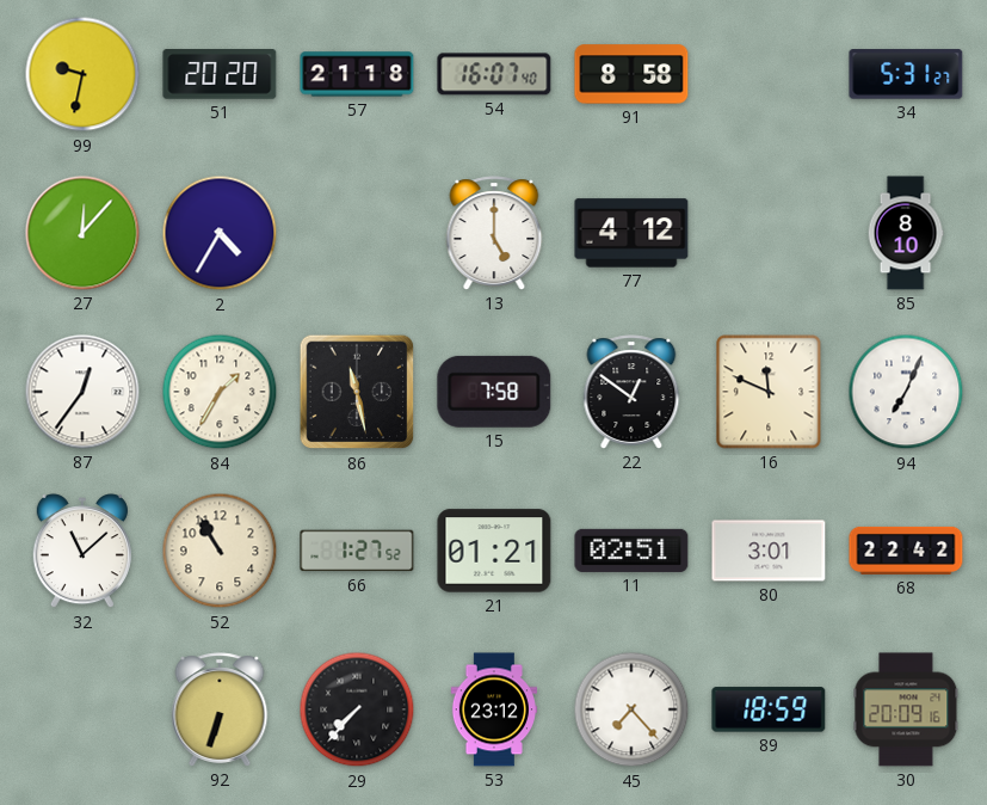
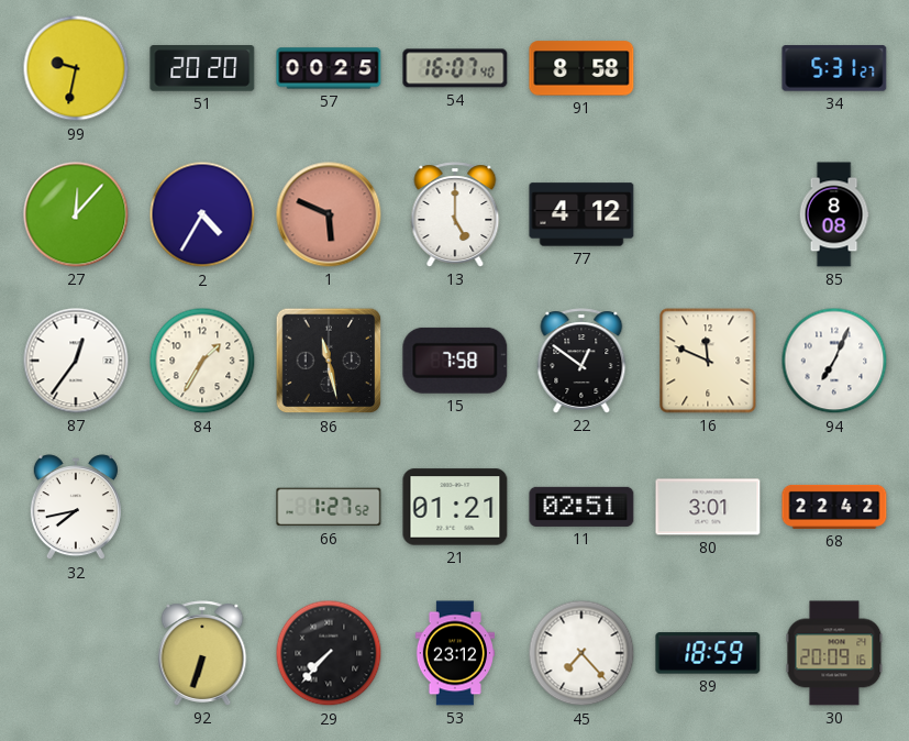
57: 21:18 -> 00:25 (329, 68)
1: none -> 5:49 (329, 214)
85: 8:10 -> 8:08 (834, 214)
32: 11:08 -> 7:43 (76, 508)
52: 10:55 -> none (220, 551)
